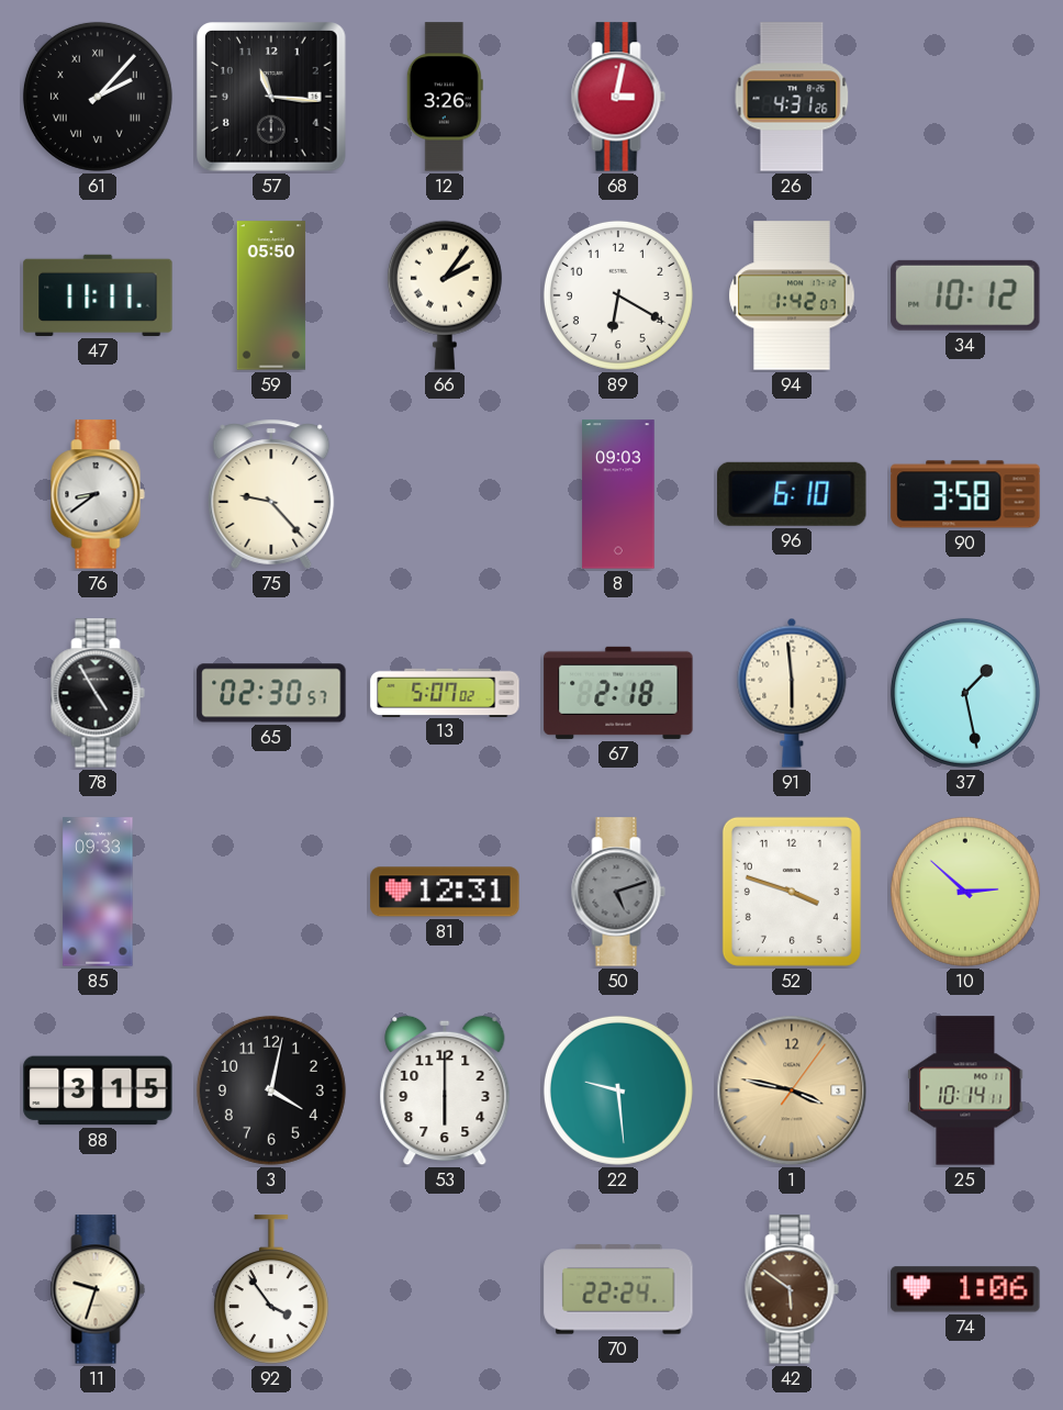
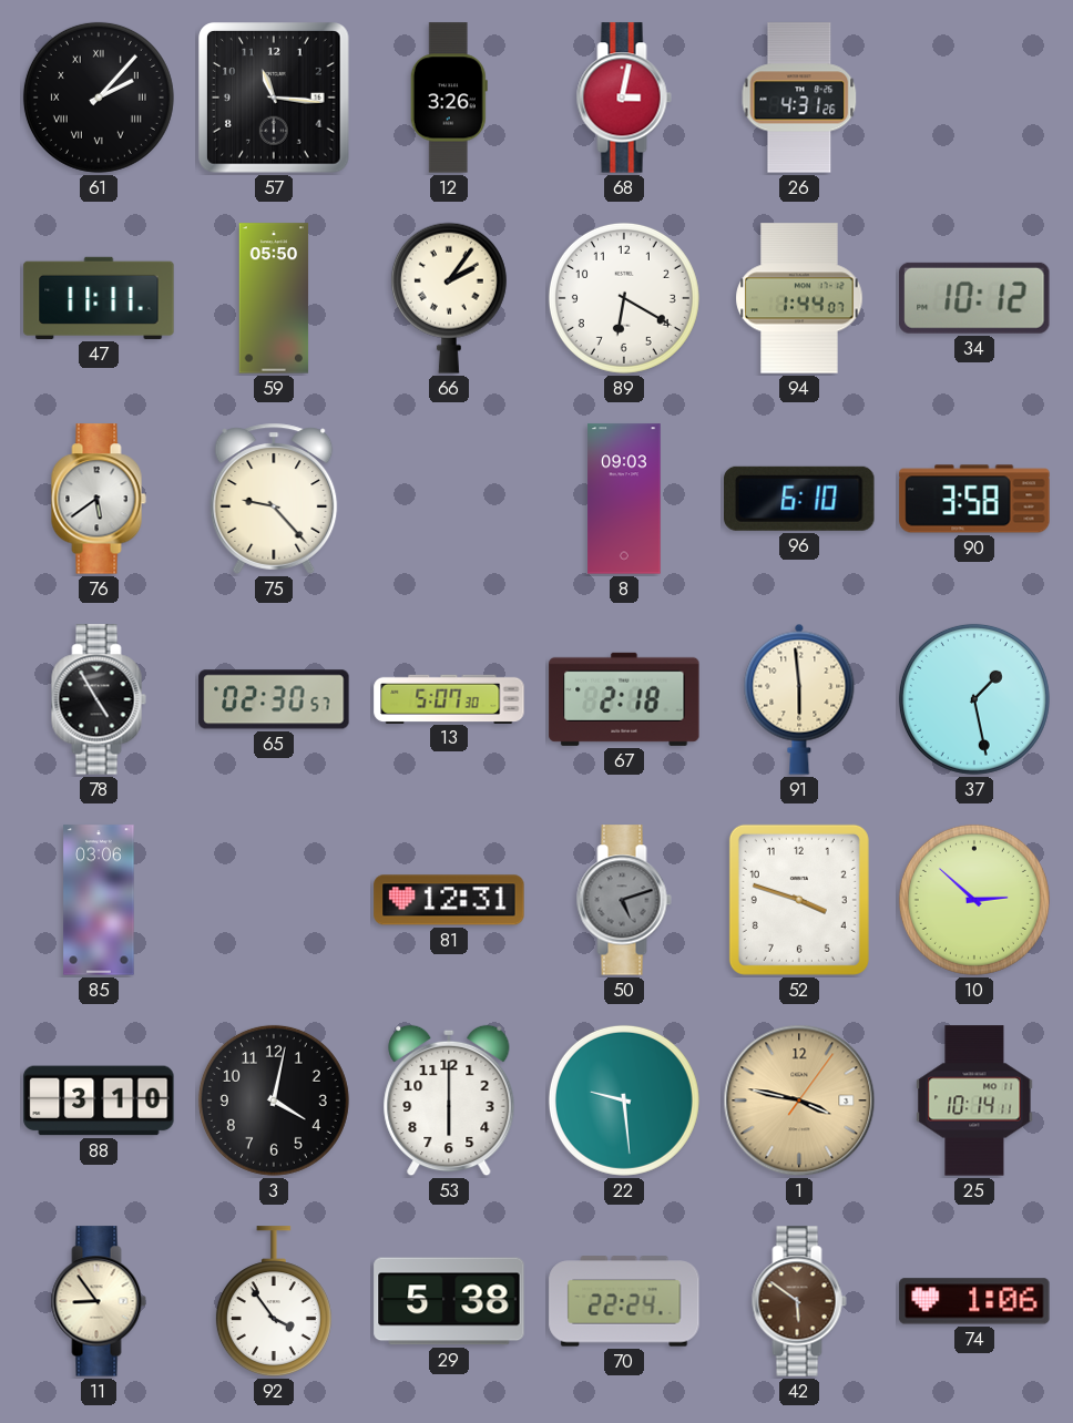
94: 1:42 -> 1:44 (799, 298)
76: 8:39 -> 5:39 (99, 499)
13: 5:07:02 -> 5:07:30 (449, 698)
85: 09:33 -> 03:06 (99, 900)
88: 3:15 -> 3:10 (99, 1100)
11: 9:33 -> 8:54 (99, 1301)
29: none -> 5:38 (449, 1301)
